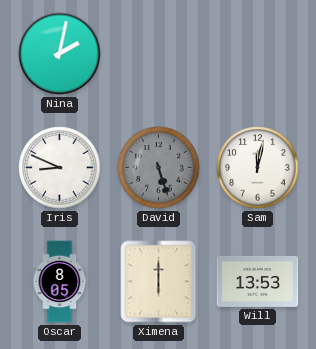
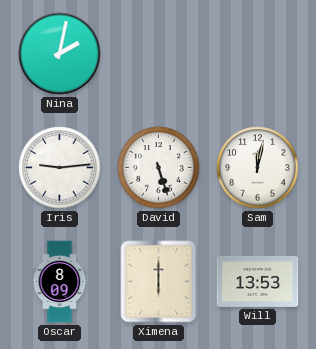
Iris: 8:49 -> 9:14 (60, 168)
David dial: grey -> white (159, 168)
Oscar: 8:05 -> 8:09 (60, 282)
